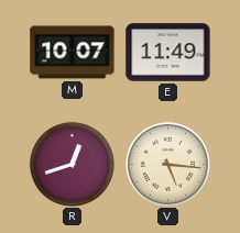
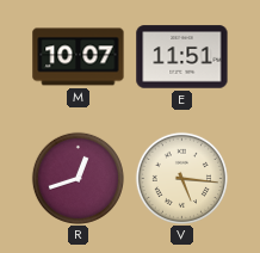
E: 11:49 -> 11:51 (182, 57)
